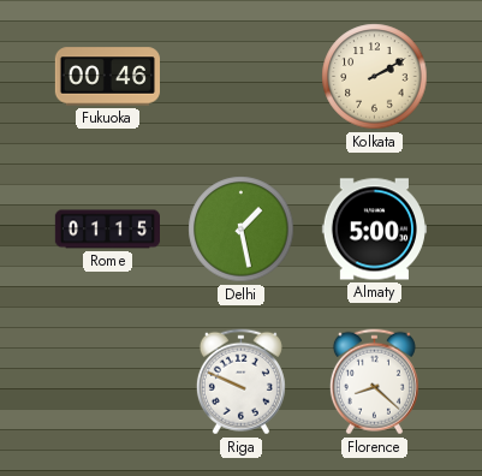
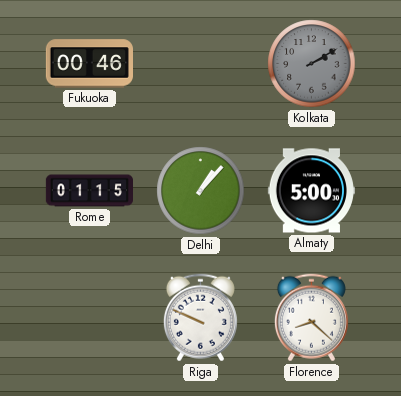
Kolkata dial: cream -> grey (312, 64)
Delhi: 1:28 -> 1:07 (201, 191)
